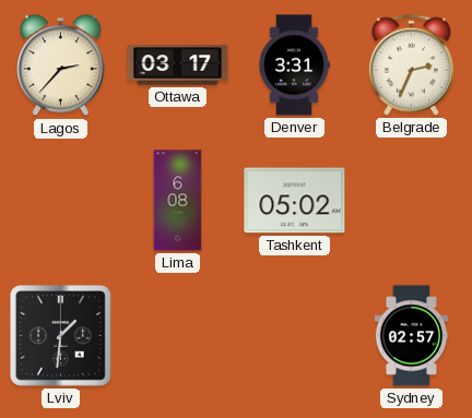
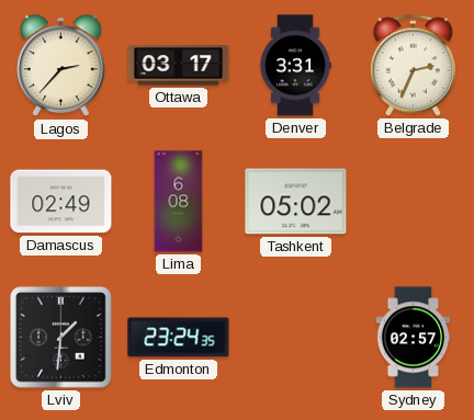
Damascus: none -> 02:49 (61, 202)
Edmonton: none -> 23:24 (179, 338)
